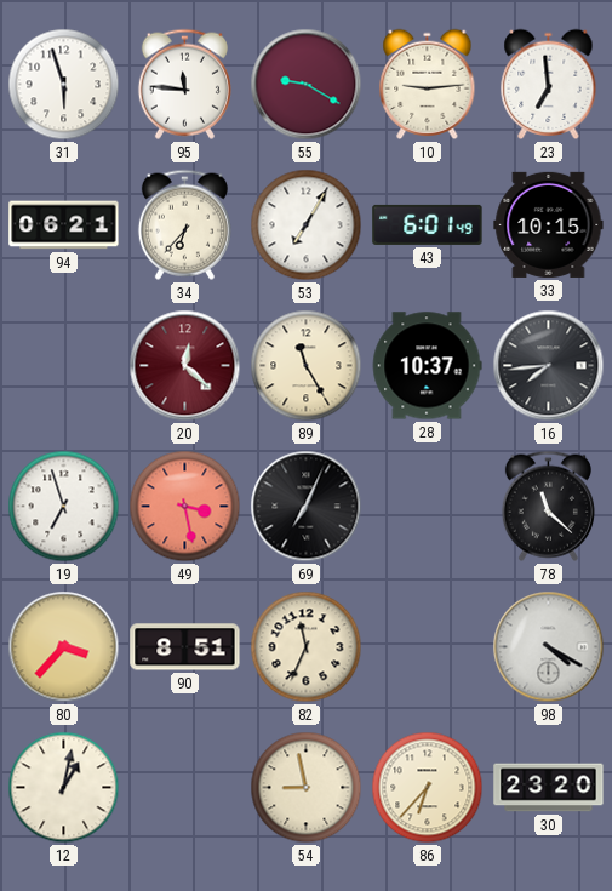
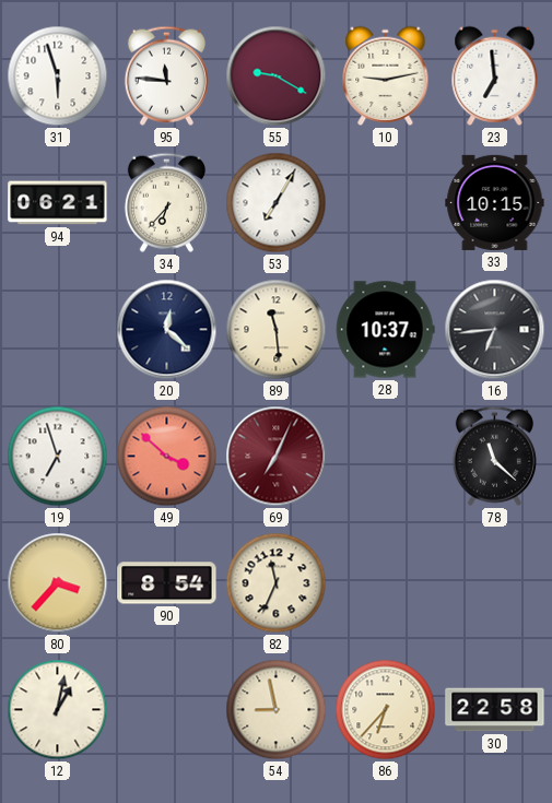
10: 9:14 -> 9:13 (386, 75)
43: 6:01 -> none (428, 224)
20 dial: burgundy -> navy (167, 330)
89: 11:25 -> 11:29 (277, 330)
16: 7:44 -> 6:44 (495, 330)
49: 3:28 -> 3:52 (167, 457)
69 dial: black -> burgundy (277, 457)
90: 8:51 -> 8:54 (167, 583)
98: 4:20 -> none (549, 647)
30: 23:20 -> 22:58 (495, 710)
